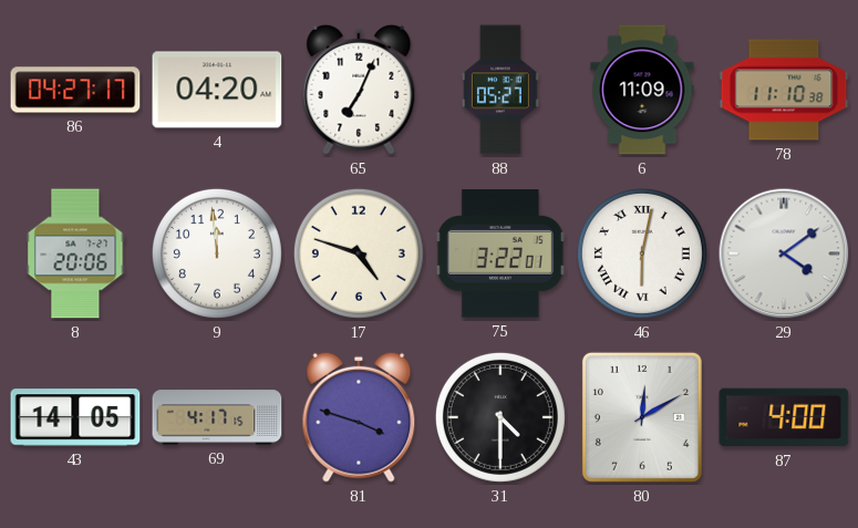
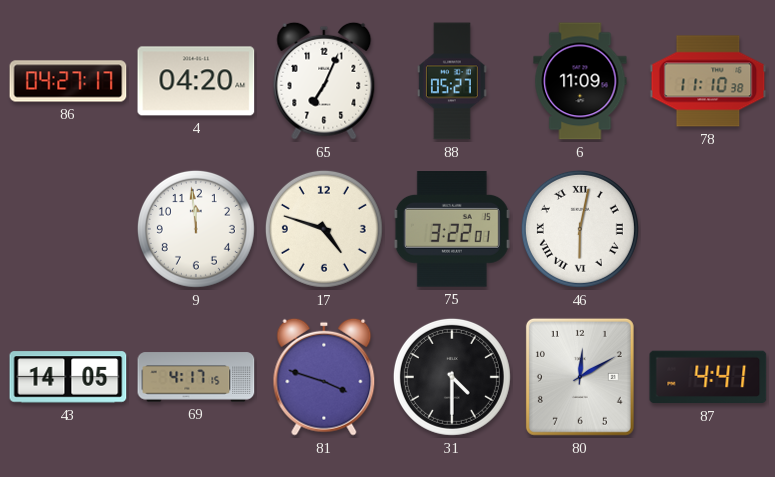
8: 20:06 -> none (75, 253)
29: 4:09 -> none (784, 253)
87: 4:00 -> 4:41 (708, 377)
